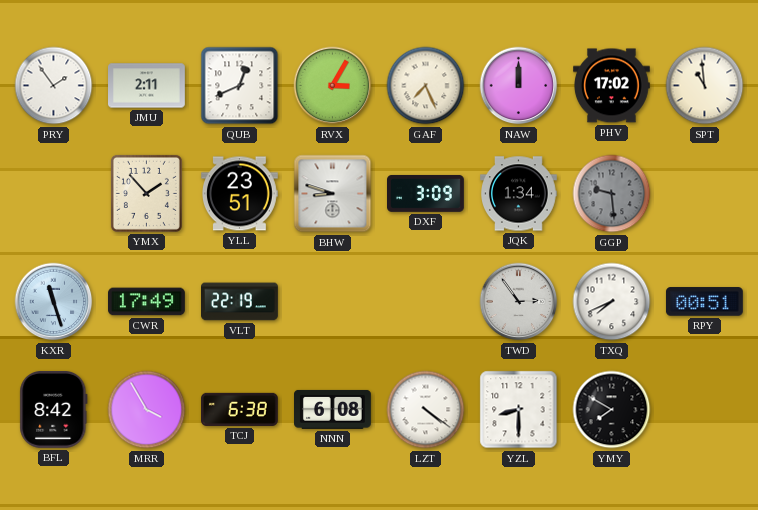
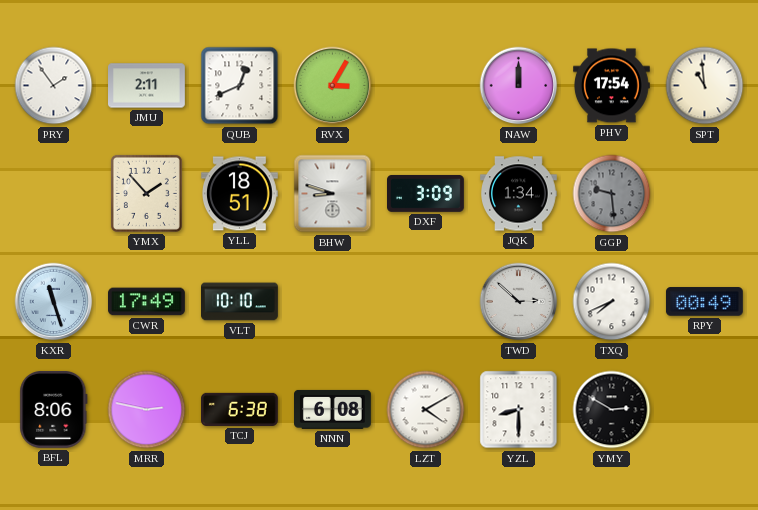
GAF: 7:26 -> none (426, 86)
PHV: 17:02 -> 17:54 (612, 86)
YLL: 23:51 -> 18:51 (240, 194)
VLT: 22:19 -> 10:10 (240, 302)
TWD: 2:54 -> 2:52 (519, 302)
RPY: 00:51 -> 00:49 (704, 302)
BFL: 8:42 -> 8:06 (54, 409)
MRR: 3:55 -> 2:47 (147, 410)
LZT: 4:21 -> 4:10 (426, 410)
YMY: 7:50 -> 2:50 (612, 410)
